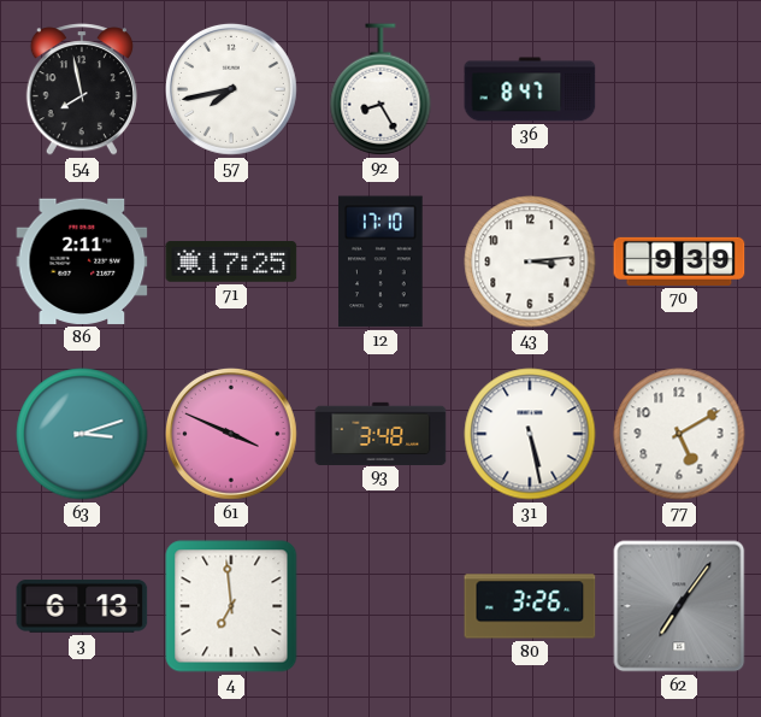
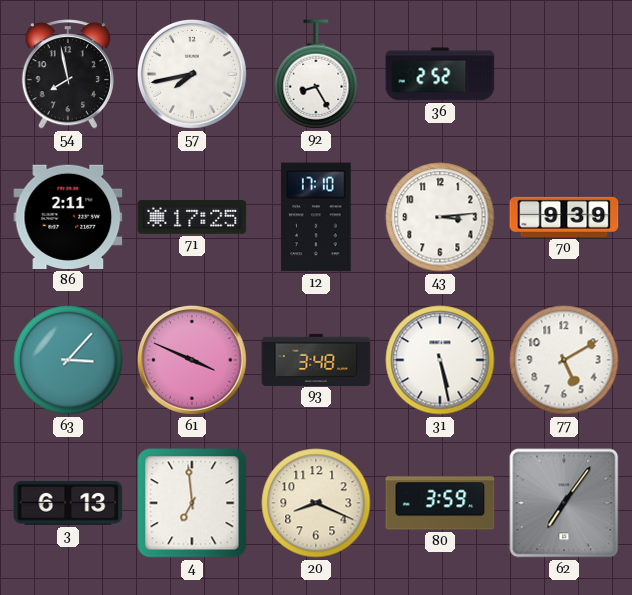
36: 8:47 -> 2:52 (440, 74)
63: 3:12 -> 3:07 (68, 360)
20: none -> 8:19 (316, 503)
80: 3:26 -> 3:59 (440, 503)
